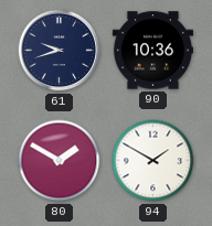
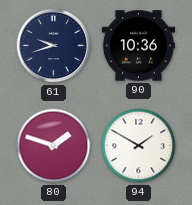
80: 1:50 -> 1:48 (54, 146)
